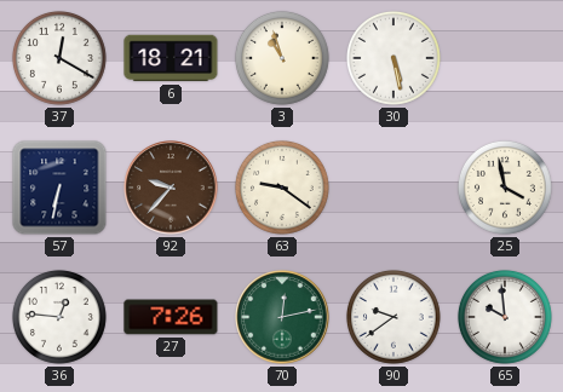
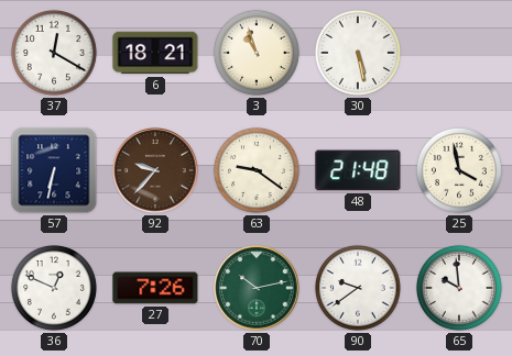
48: none -> 21:48 (358, 170)
36: 12:46 -> 12:49 (54, 288)
70: 12:13 -> 10:13 (257, 288)
